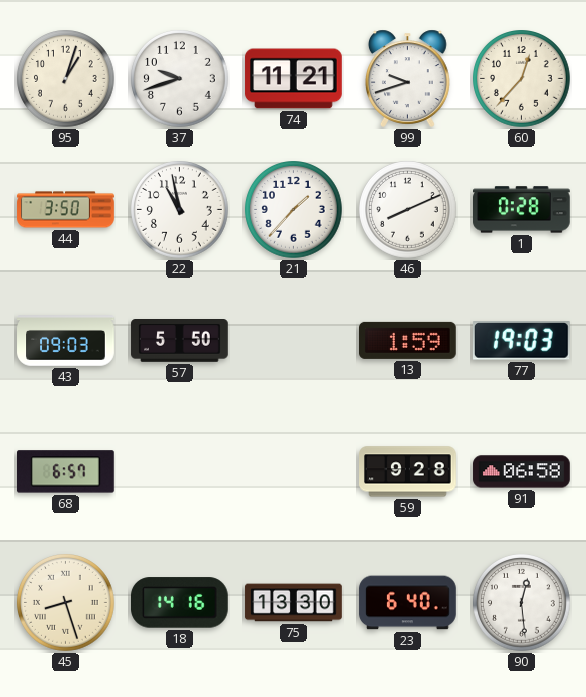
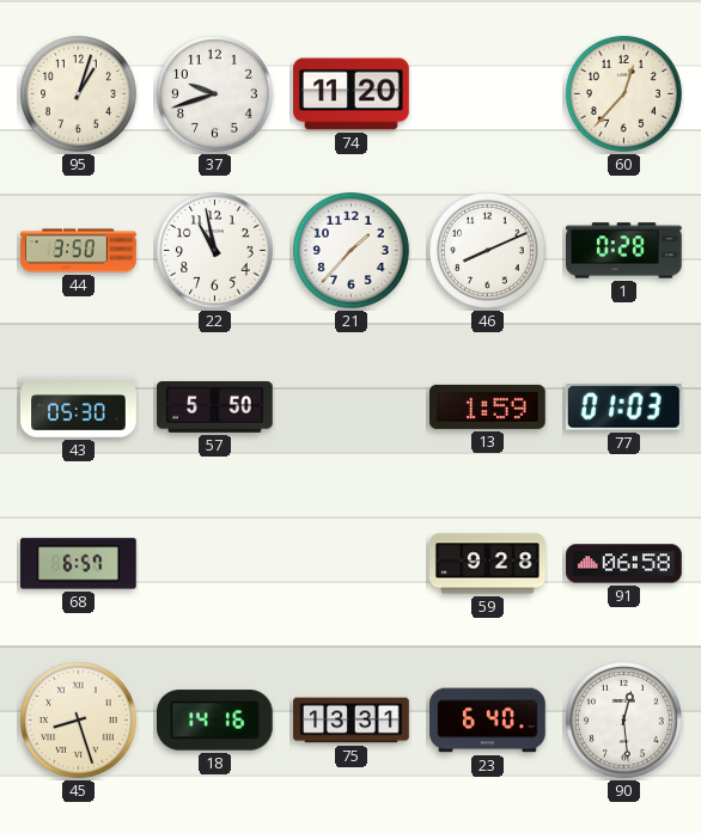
74: 11:21 -> 11:20 (352, 94)
99: 9:42 -> none (407, 78)
43: 09:03 -> 05:30 (79, 408)
77: 19:03 -> 01:03 (623, 408)
75: 13:30 -> 13:31 (352, 721)
